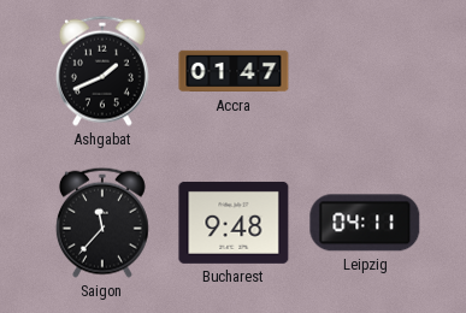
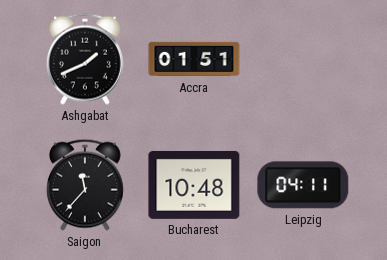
Accra: 01:47 -> 01:51 (194, 59)
Bucharest: 9:48 -> 10:48 (194, 185)
